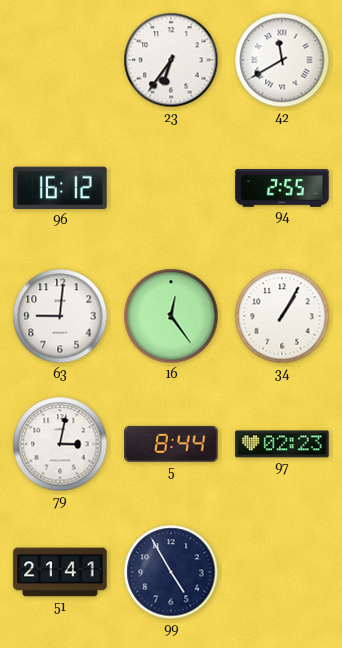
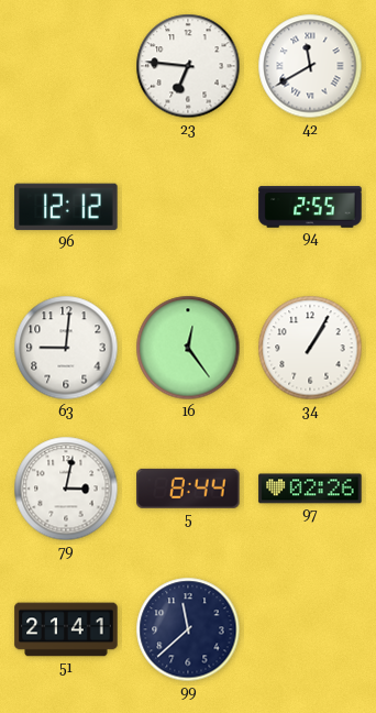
23: 6:36 -> 6:46 (188, 66)
96: 16:12 -> 12:12 (66, 207)
97: 02:23 -> 02:26 (310, 489)
99: 4:55 -> 11:38 (188, 629)
